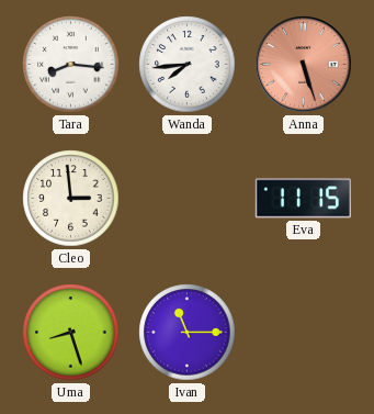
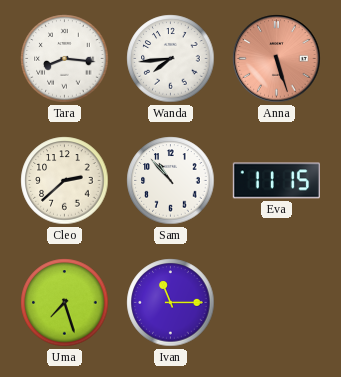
Cleo: 2:59 -> 2:38 (65, 181)
Sam: none -> 10:53 (171, 181)
Uma: 8:27 -> 7:27 (65, 303)
